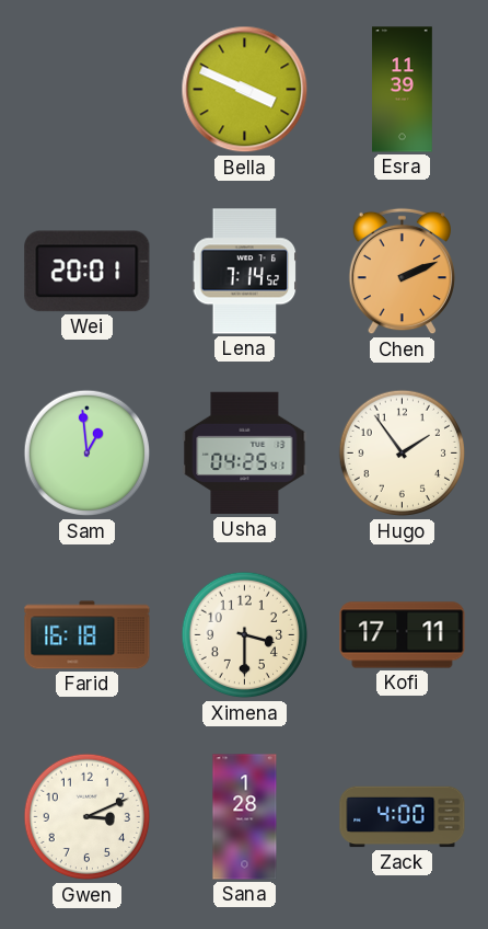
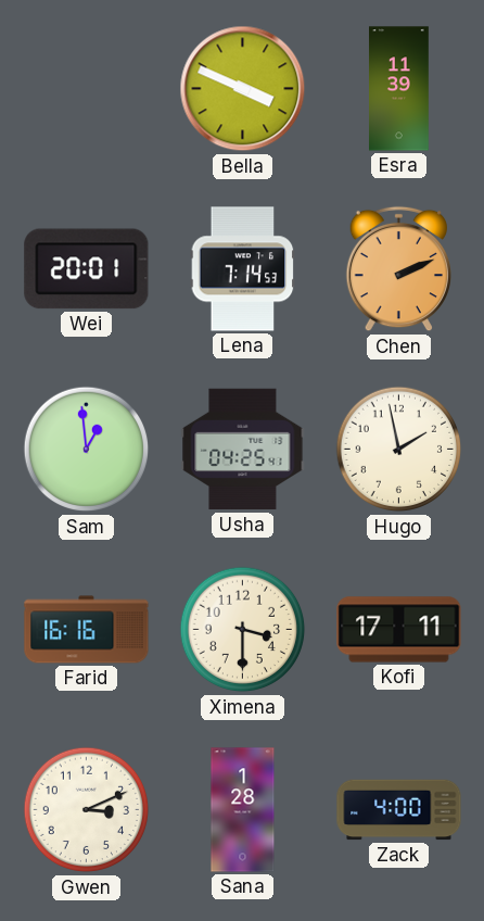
Lena: 7:14:52 -> 7:14:53 (243, 269)
Hugo: 1:54 -> 1:58 (399, 450)
Farid: 16:18 -> 16:16 (87, 630)
